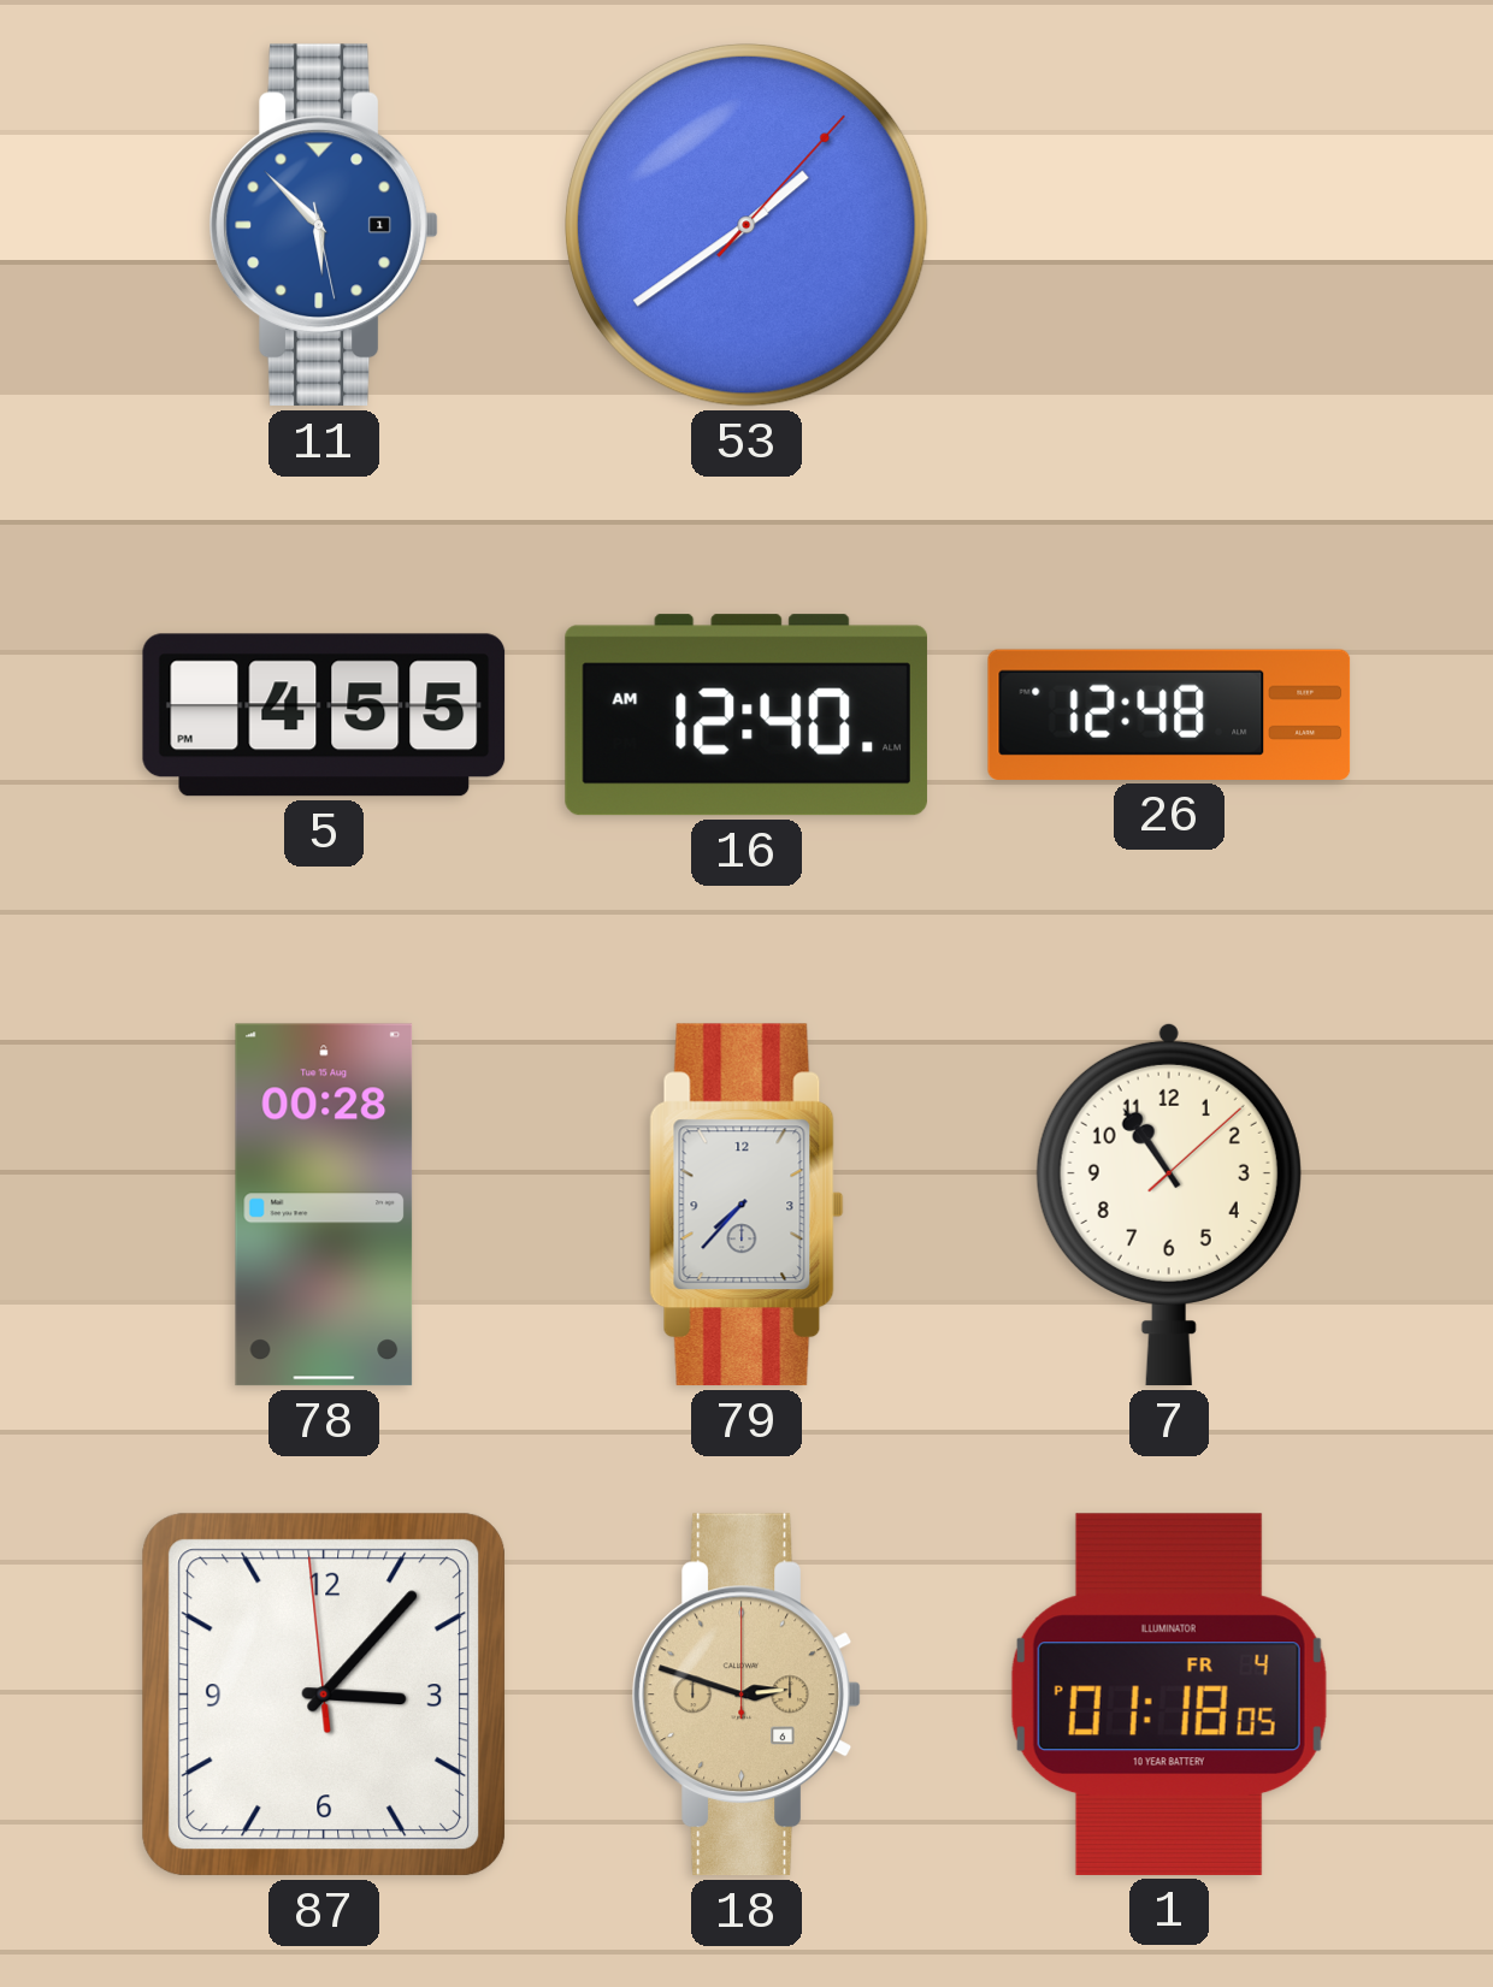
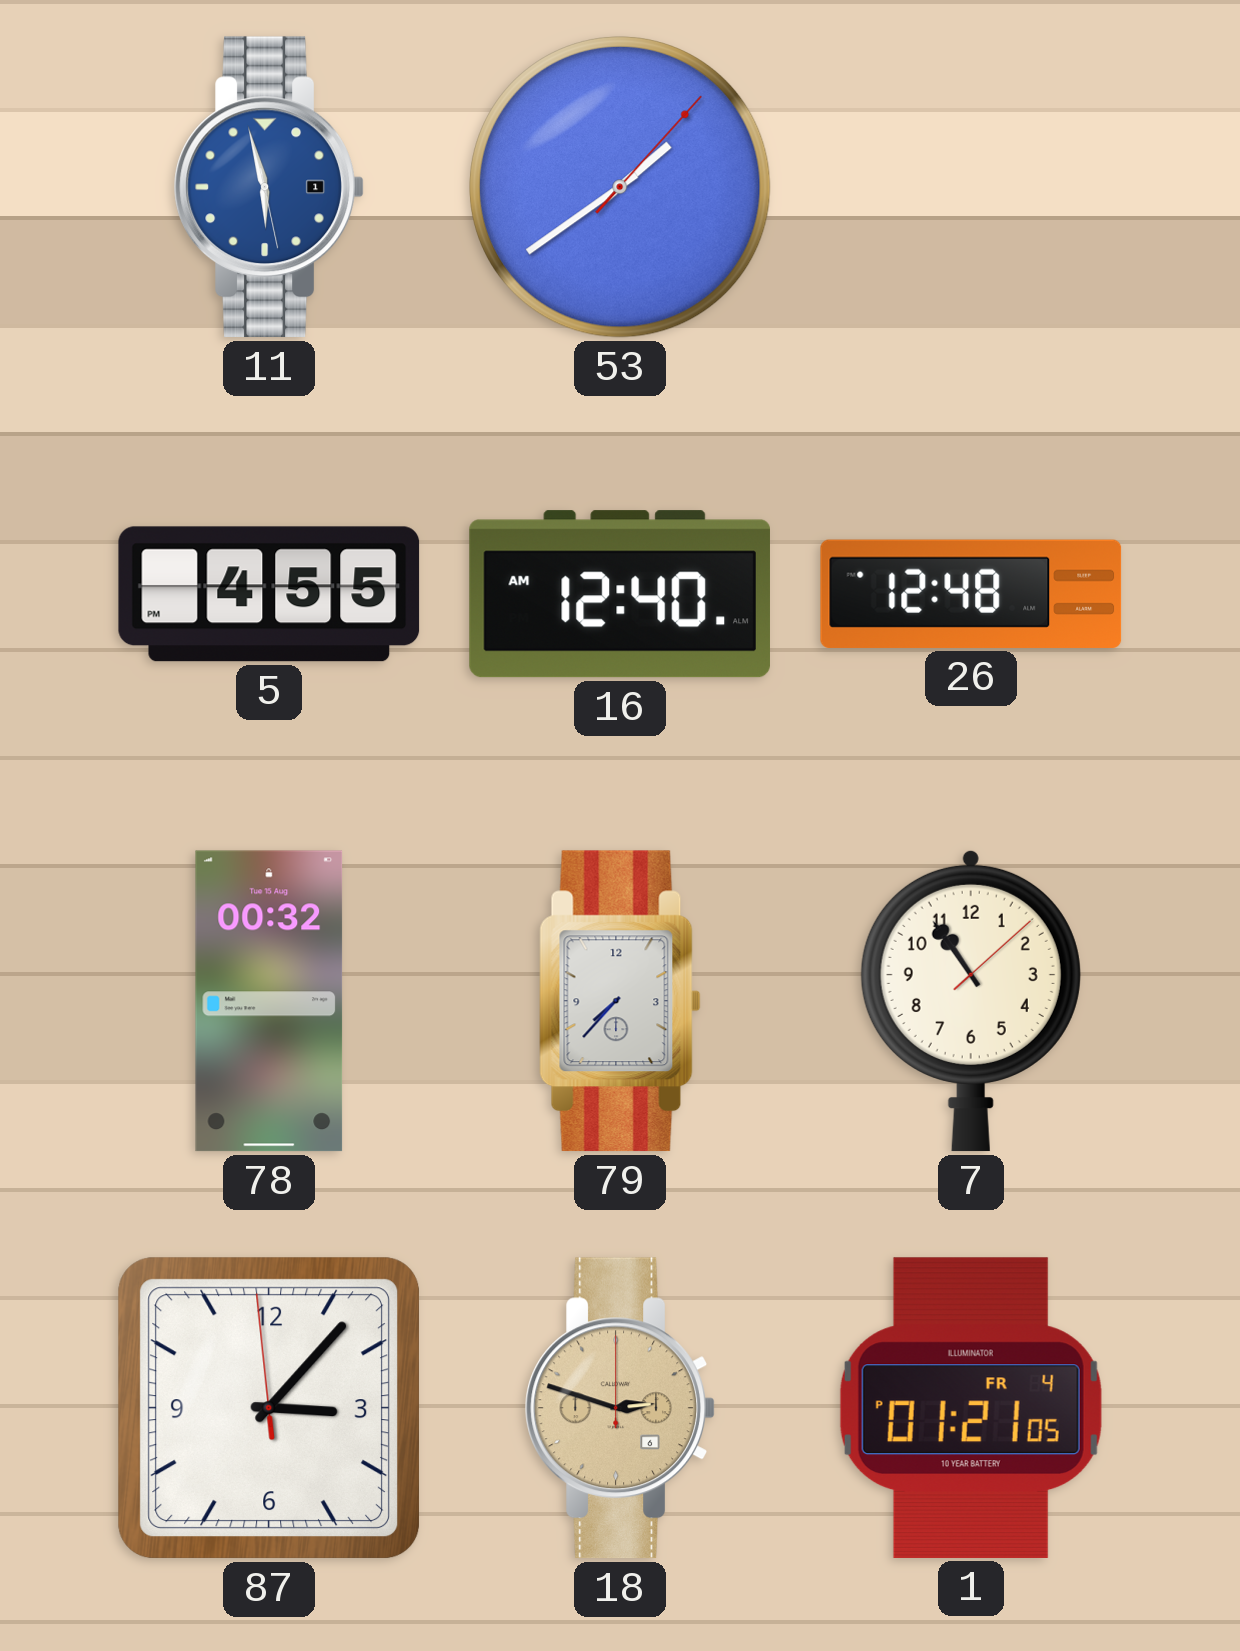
11: 5:52 -> 5:57 (269, 187)
78: 00:28 -> 00:32 (269, 1001)
1: 01:18 -> 01:21 (971, 1408)
